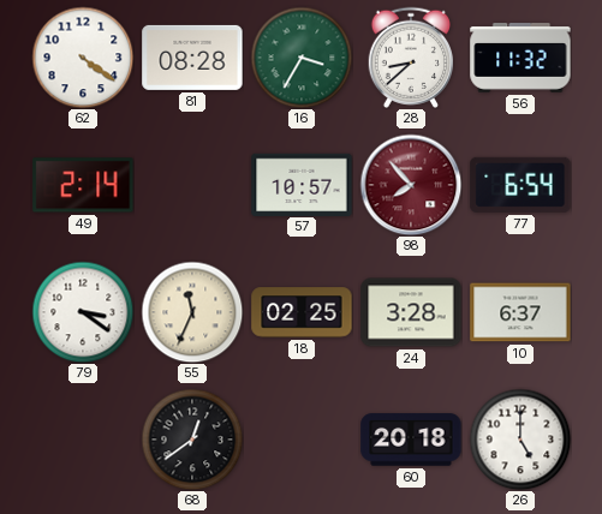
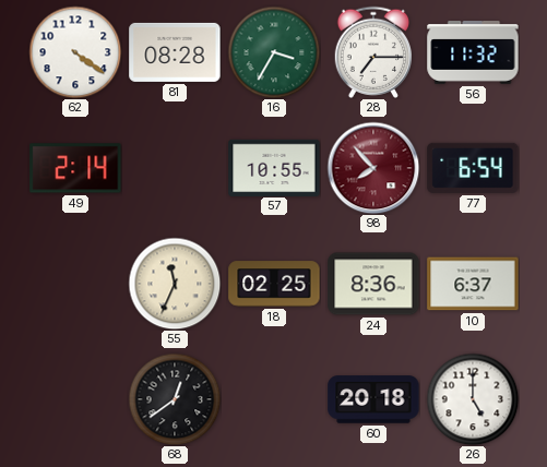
28: 8:38 -> 7:15 (372, 52)
57: 10:57 -> 10:55 (274, 167)
79: 3:21 -> none (83, 312)
24: 3:28 -> 8:36 (373, 284)
